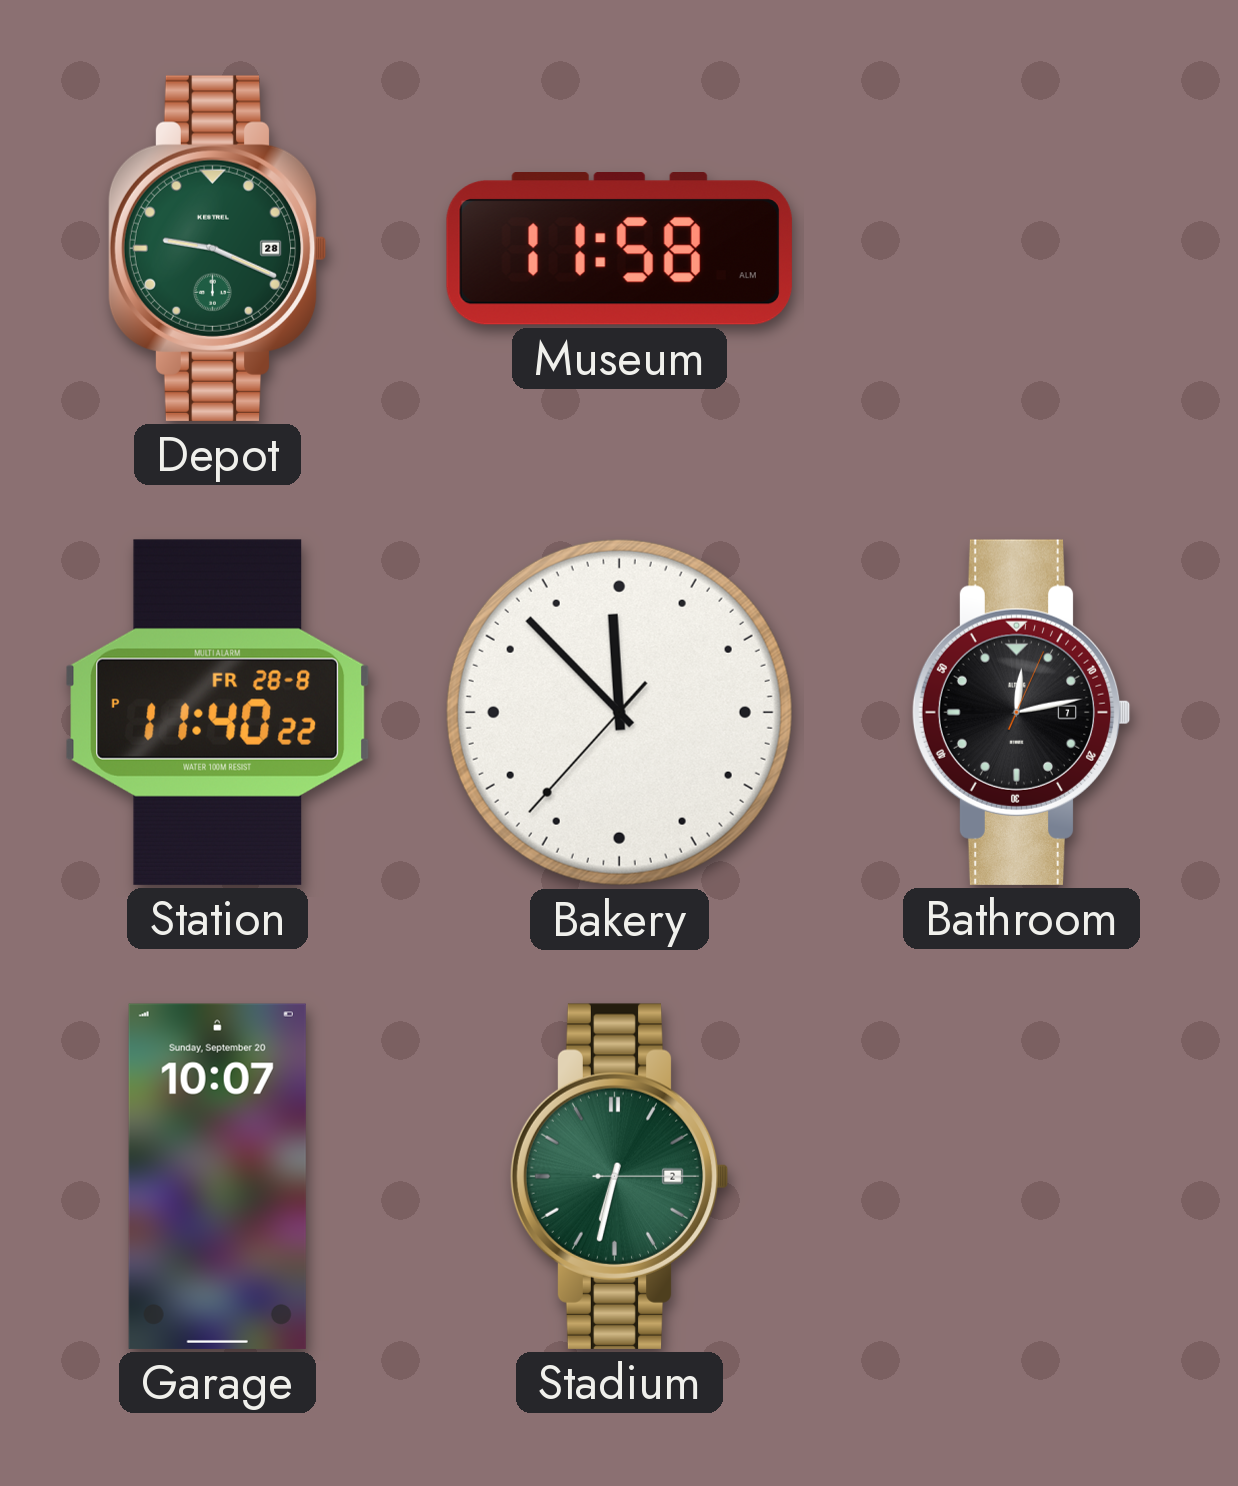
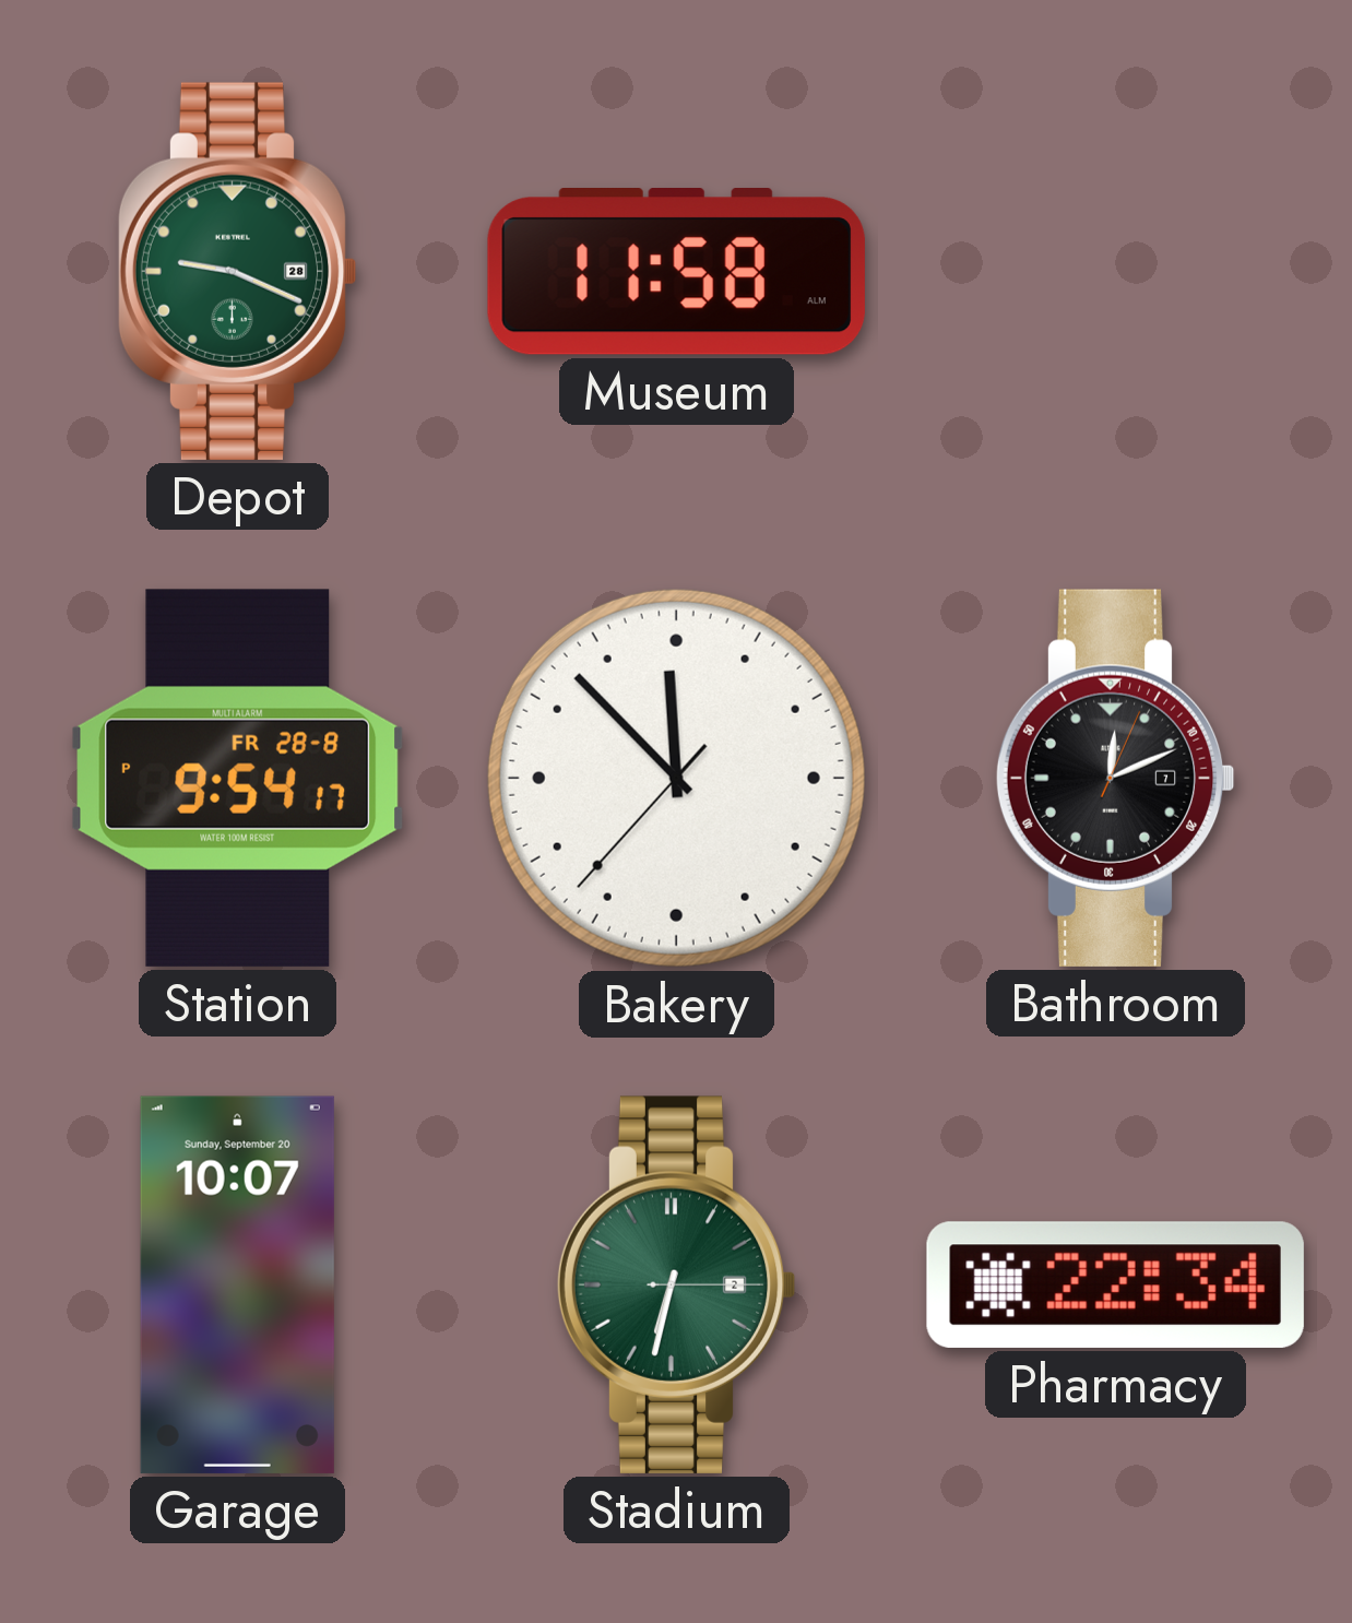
Station: 11:40 -> 9:54 (238, 778)
Bathroom: 12:13 -> 12:11 (1115, 778)
Pharmacy: none -> 22:34 (1115, 1284)
